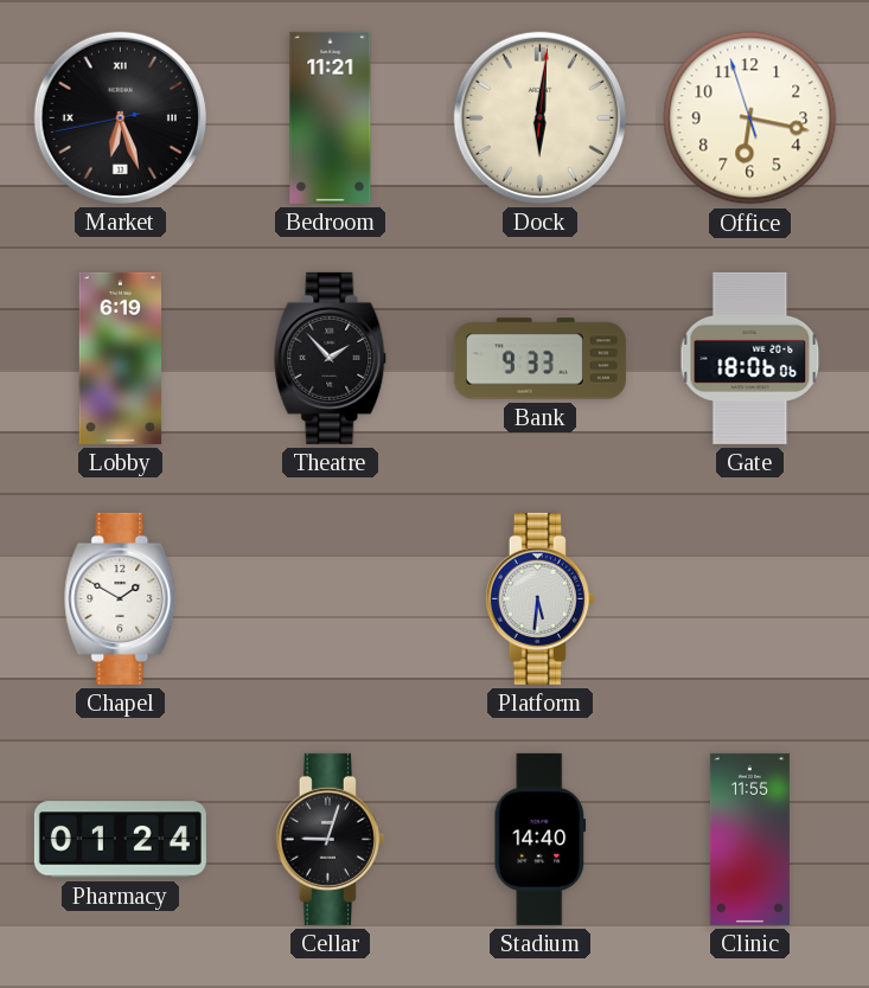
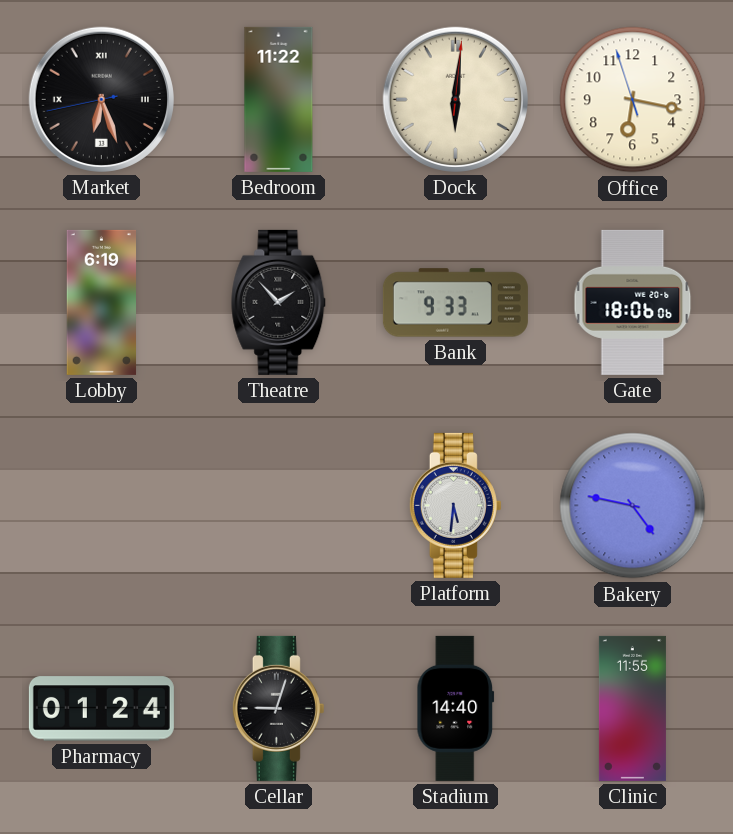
Bedroom: 11:21 -> 11:22 (279, 99)
Chapel: 1:50 -> none (121, 598)
Bakery: none -> 4:47 (633, 506)
